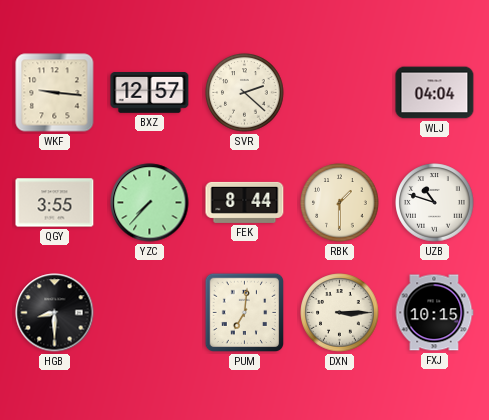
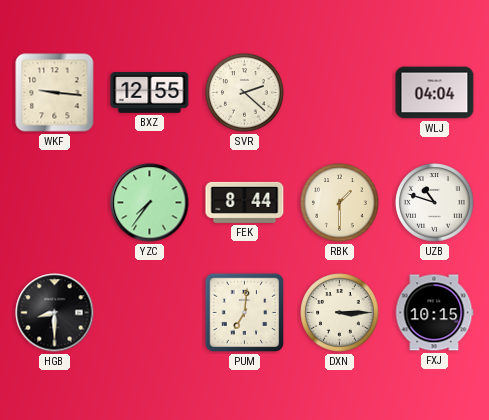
BXZ: 12:57 -> 12:55 (150, 93)
QGY: 3:55 -> none (55, 203)
YZC: 7:37 -> 7:36 (150, 203)
